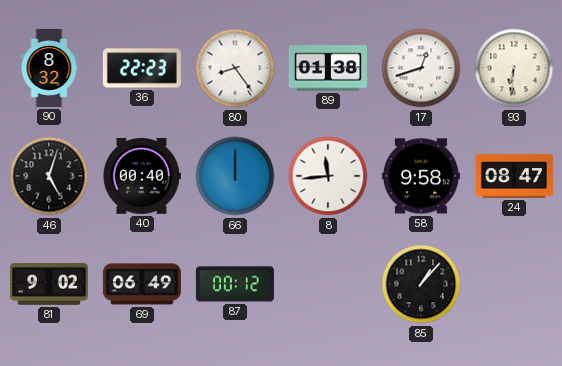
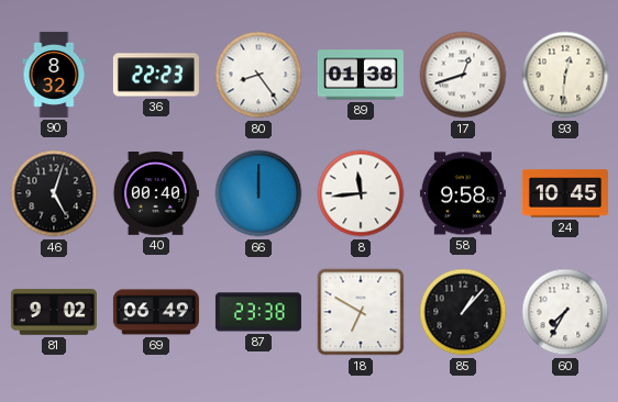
93: 6:31 -> 12:31 (565, 75)
24: 08:47 -> 10:45 (565, 193)
87: 00:12 -> 23:38 (258, 312)
18: none -> 6:50 (361, 312)
60: none -> 7:35 (565, 312)
